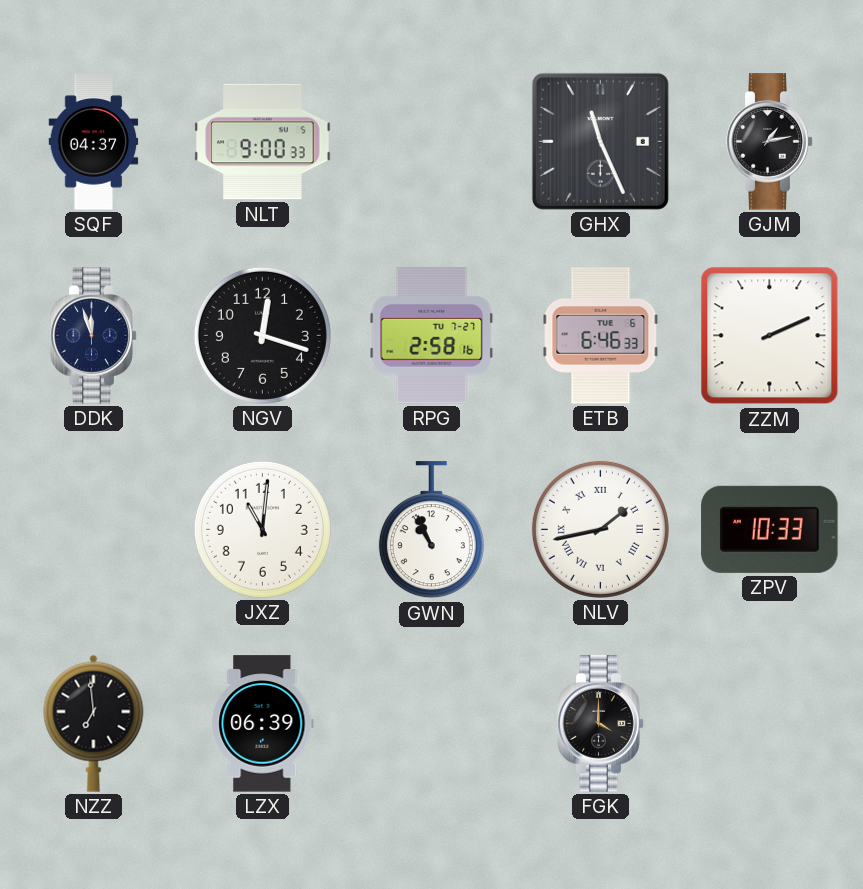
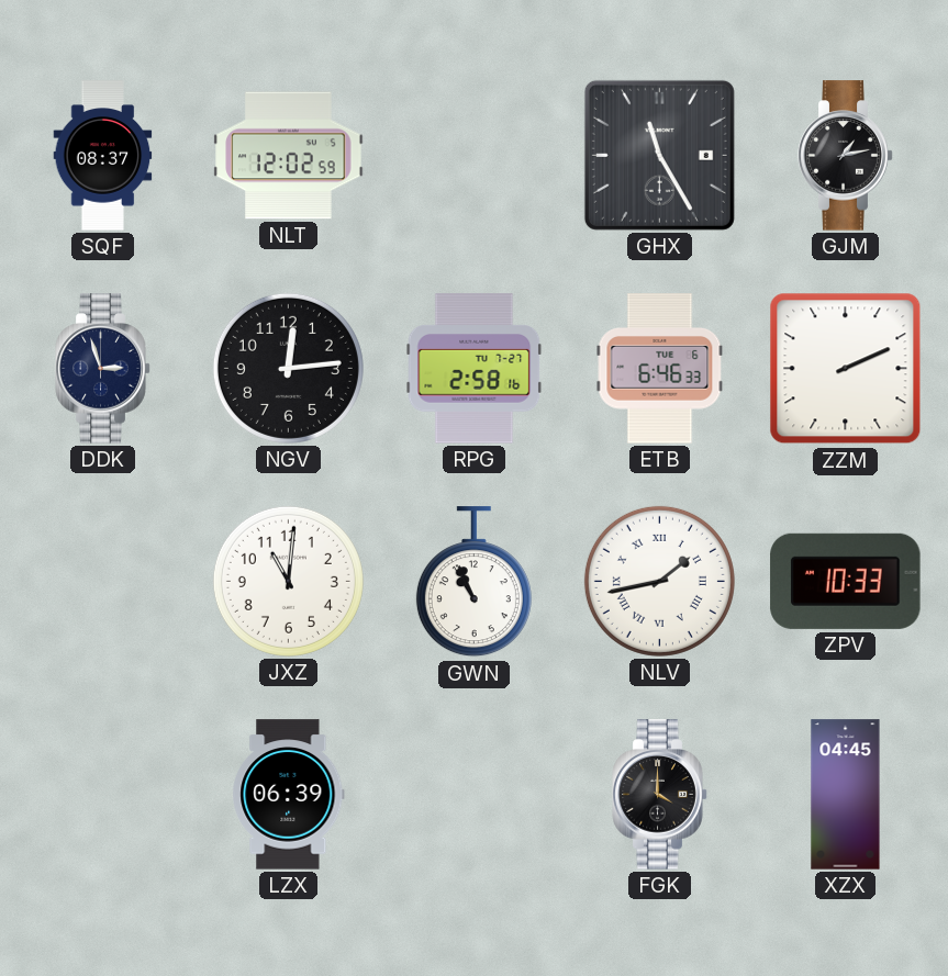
SQF: 04:37 -> 08:37 (103, 156)
NLT: 9:00 -> 12:02 (289, 156)
GHX: 11:26 -> 11:25 (659, 155)
DDK: 11:57 -> 2:57 (103, 369)
NGV: 12:18 -> 12:14 (288, 368)
NZZ: 6:59 -> none (94, 723)
XZX: none -> 04:45 (846, 795)
